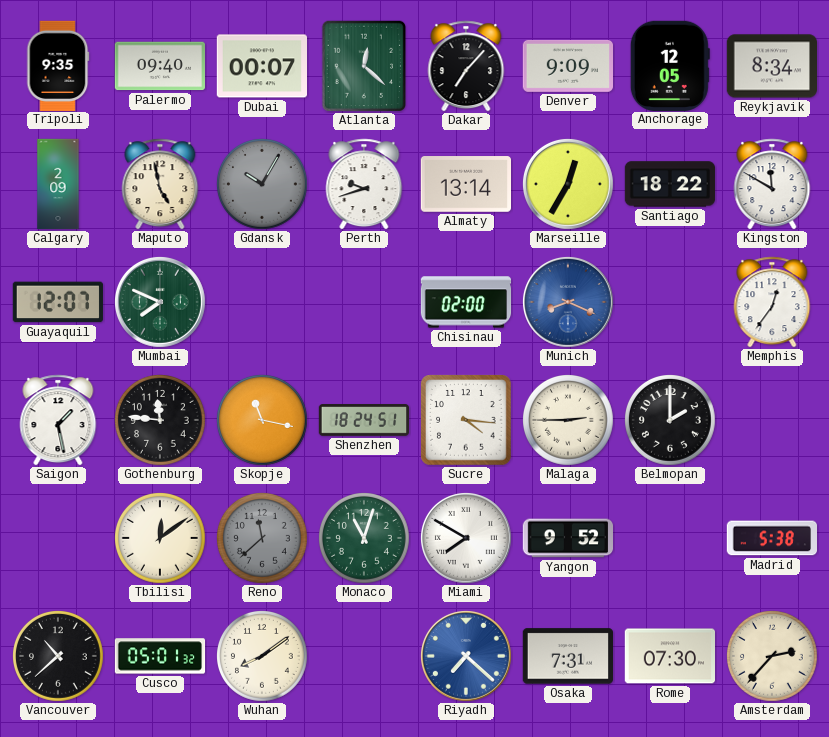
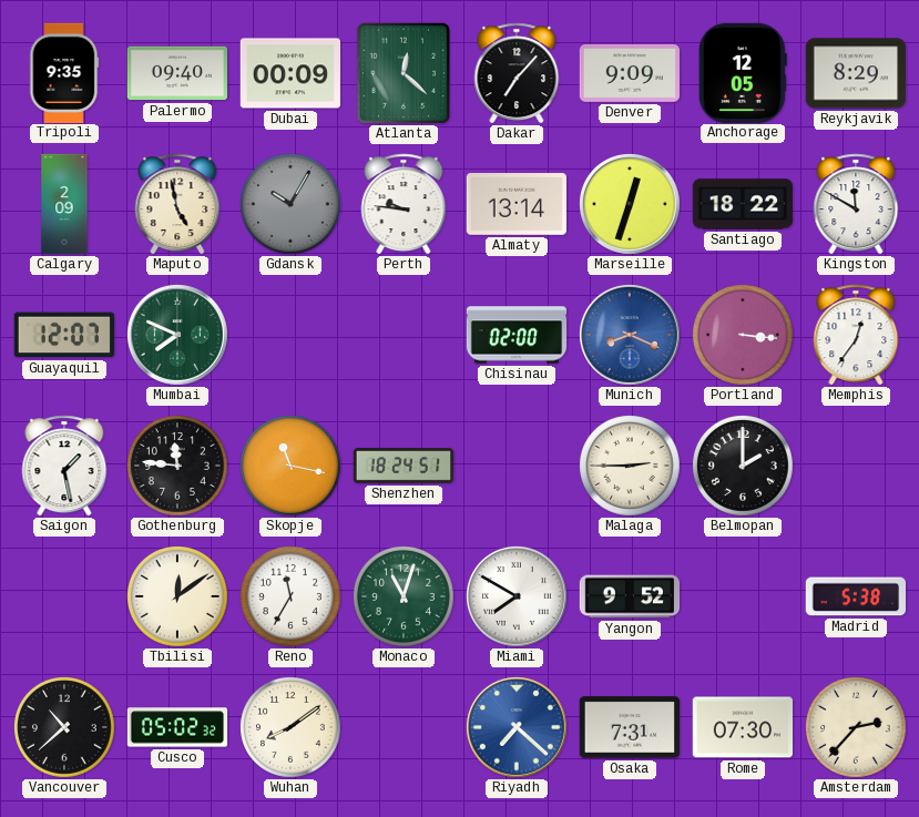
Dubai: 00:07 -> 00:09 (289, 73)
Reykjavik: 8:34 -> 8:29 (855, 73)
Perth: 9:42 -> 9:46 (404, 204)
Marseille: 12:35 -> 12:33 (630, 204)
Portland: none -> 3:16 (744, 336)
Sucre: 4:16 -> none (467, 421)
Reno: 11:38 -> 11:35 (292, 598)
Reno dial: grey -> white (292, 598)
Cusco: 05:01 -> 05:02 (177, 727)
